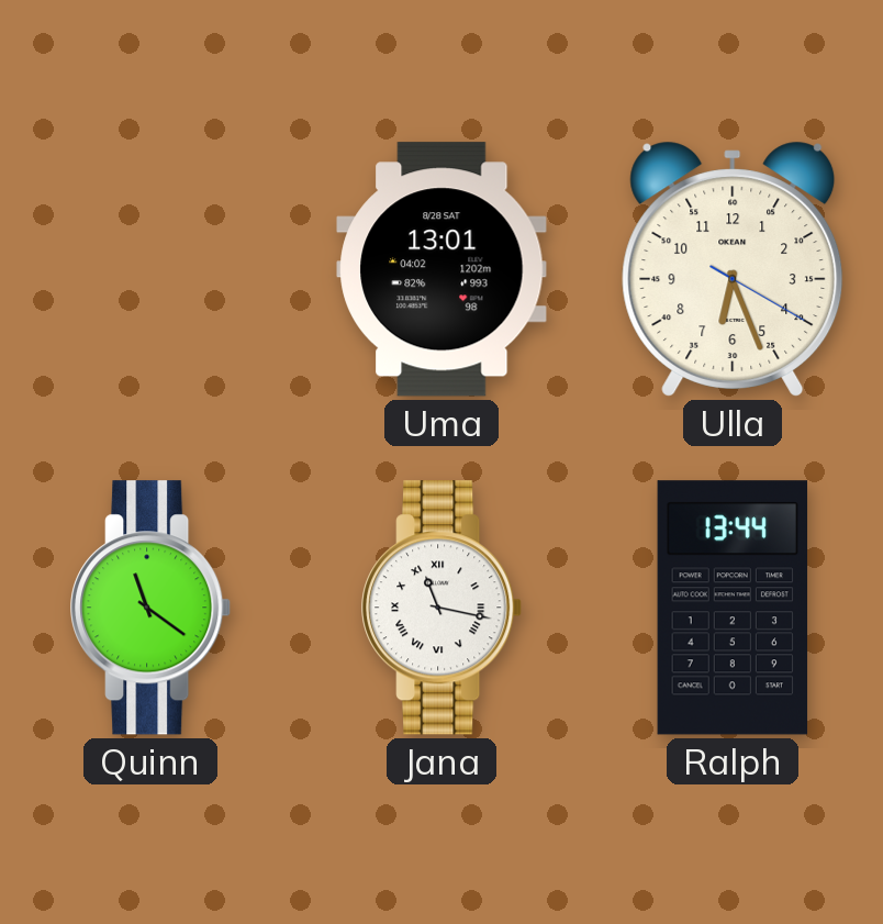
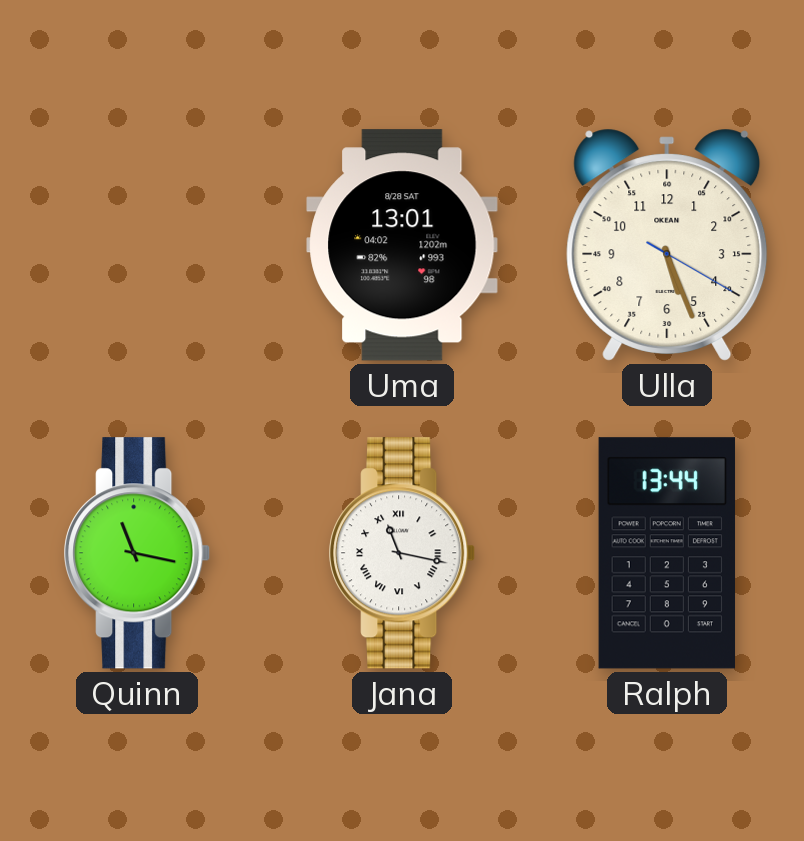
Ulla: 6:26 -> 5:26 (667, 245)
Quinn: 11:21 -> 11:17 (138, 553)
